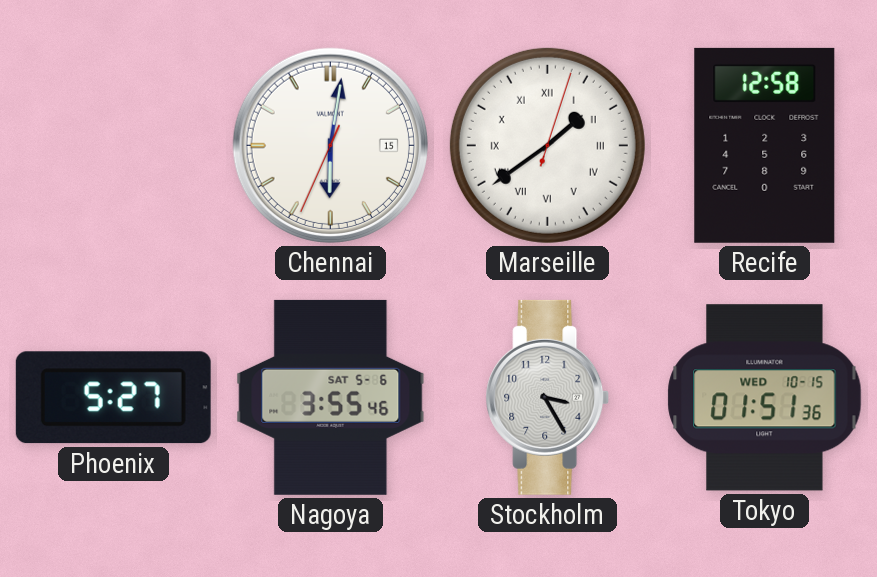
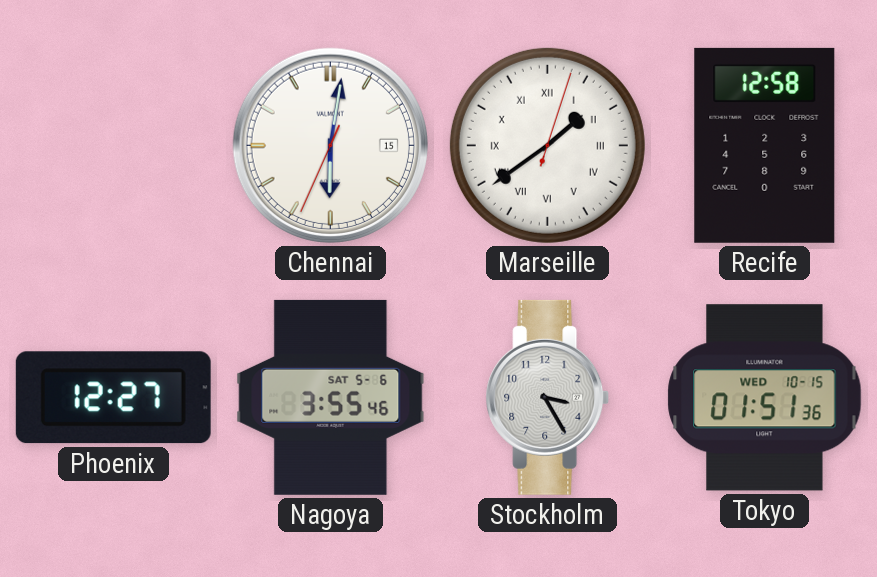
Phoenix: 5:27 -> 12:27 (113, 398)
